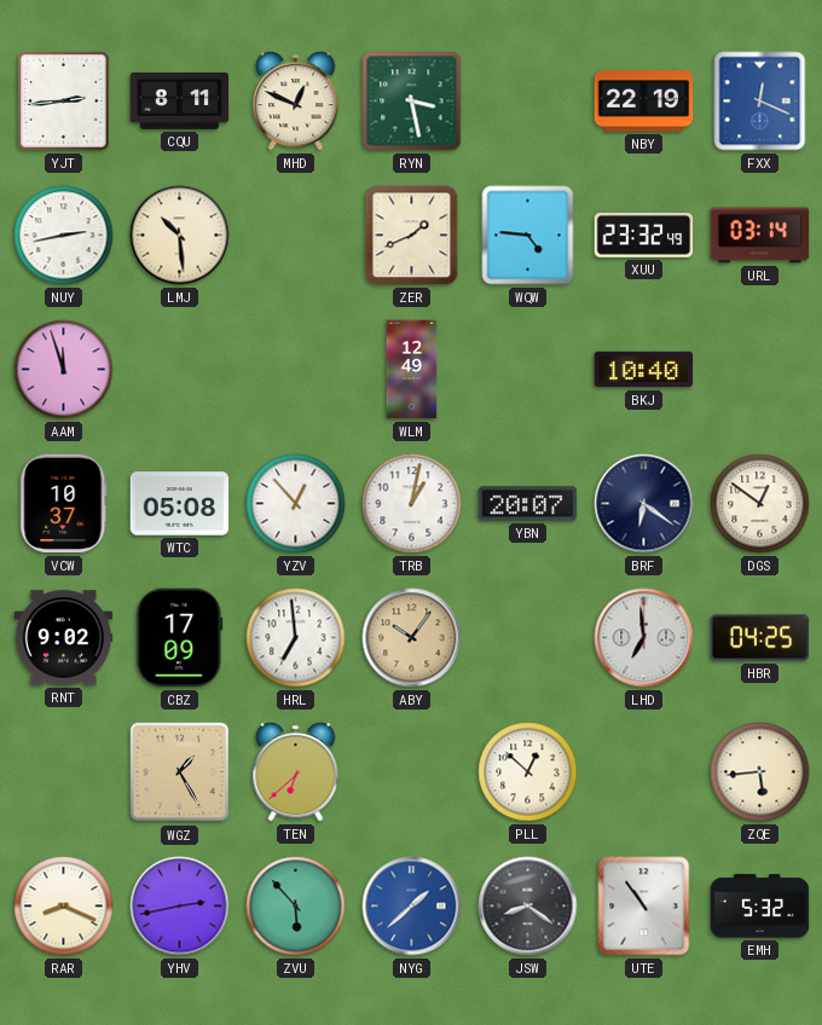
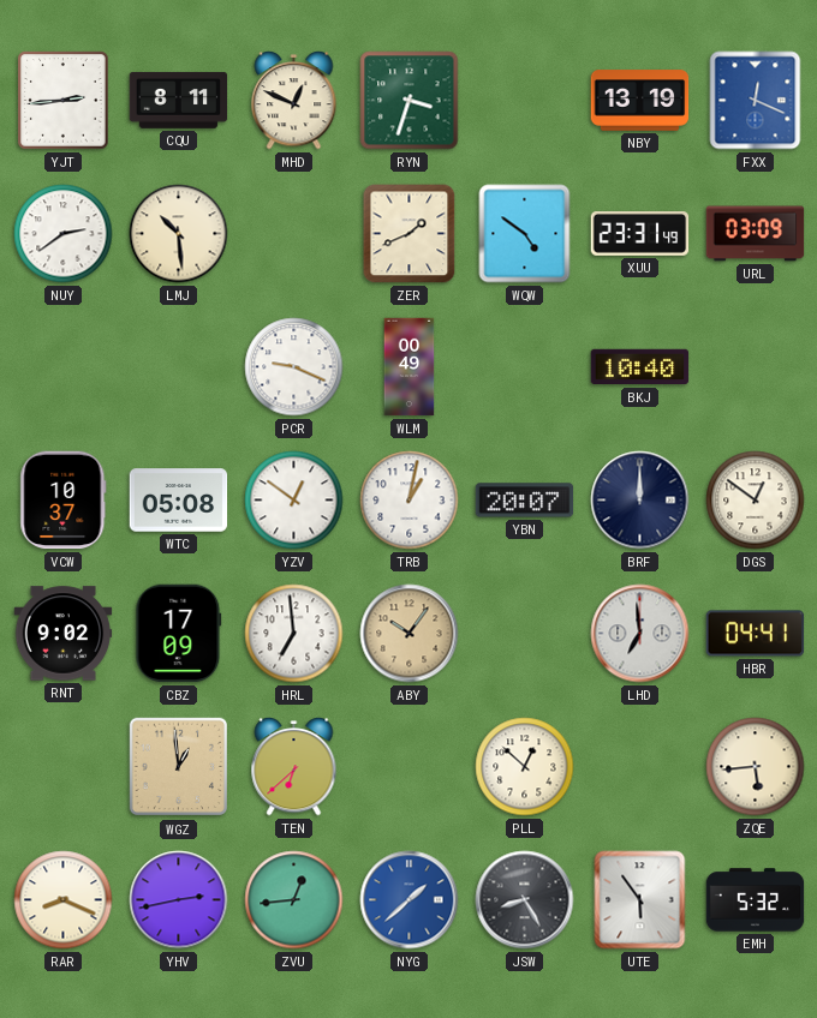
RYN: 3:28 -> 3:33 (410, 101)
NBY: 22:19 -> 13:19 (640, 101)
NUY: 2:43 -> 2:39 (64, 234)
WQW: 4:46 -> 4:51 (525, 234)
XUU: 23:32 -> 23:31 (640, 234)
URL: 03:14 -> 03:09 (756, 234)
AAM: 11:57 -> none (64, 370)
PCR: none -> 9:19 (294, 367)
WLM: 12:49 -> 00:49 (410, 367)
YZV: 12:53 -> 12:51 (294, 501)
BRF: 6:21 -> 12:00 (640, 501)
HBR: 04:25 -> 04:41 (756, 634)
WGZ: 1:25 -> 12:59 (179, 767)
ZVU: 5:53 -> 12:44 (294, 900)
JSW: 8:21 -> 8:25 (525, 900)
UTE: 10:54 -> 5:54 (640, 900)
